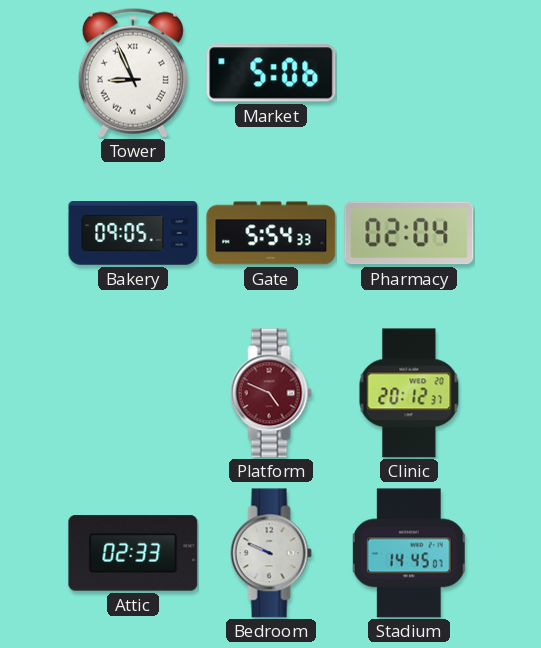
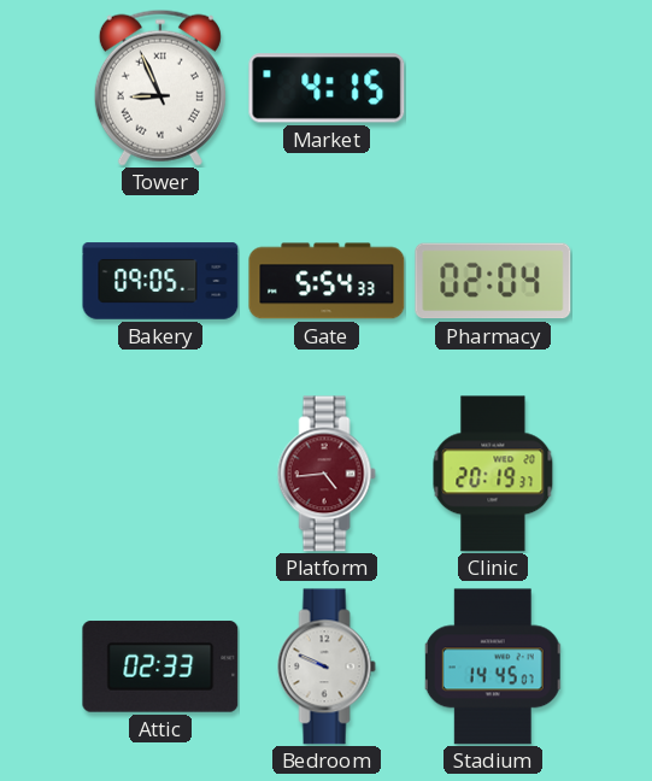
Market: 5:06 -> 4:15 (327, 88)
Platform: 4:49 -> 4:44 (327, 474)
Clinic: 20:12 -> 20:19 (493, 474)
